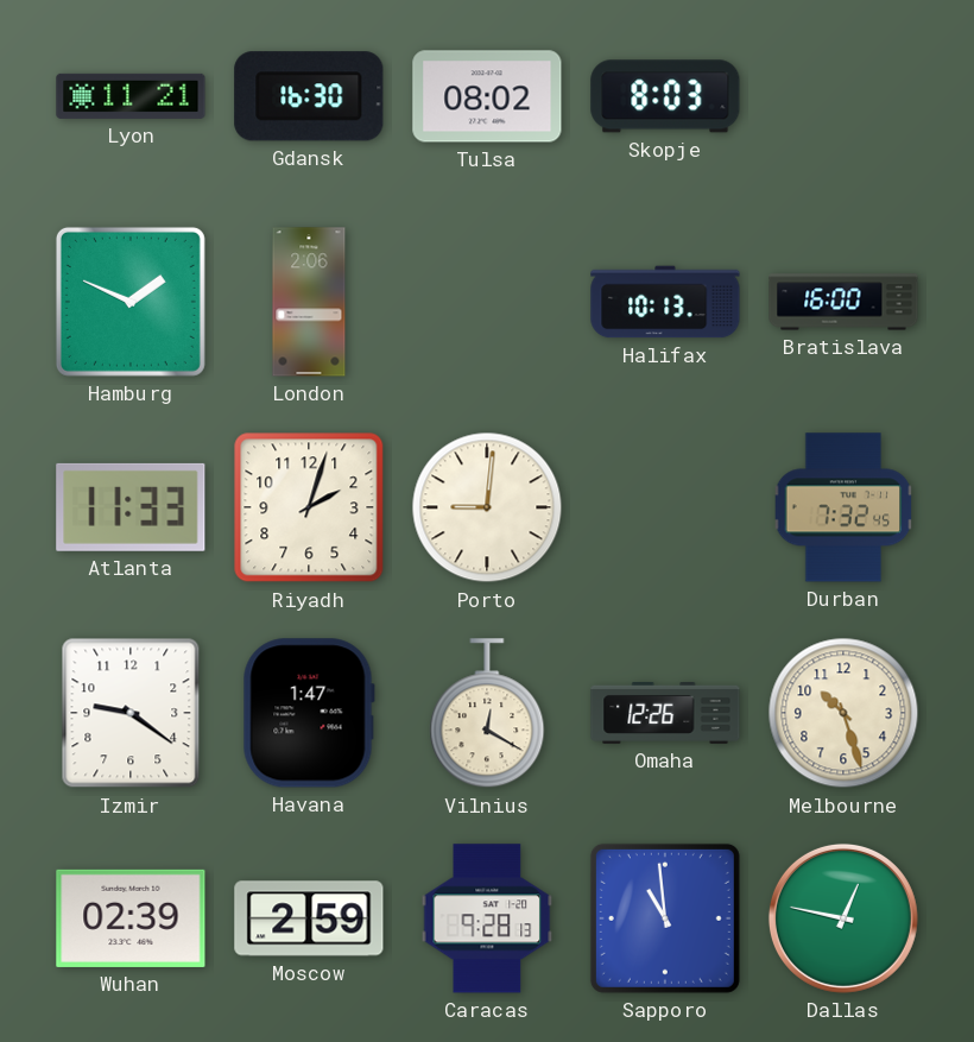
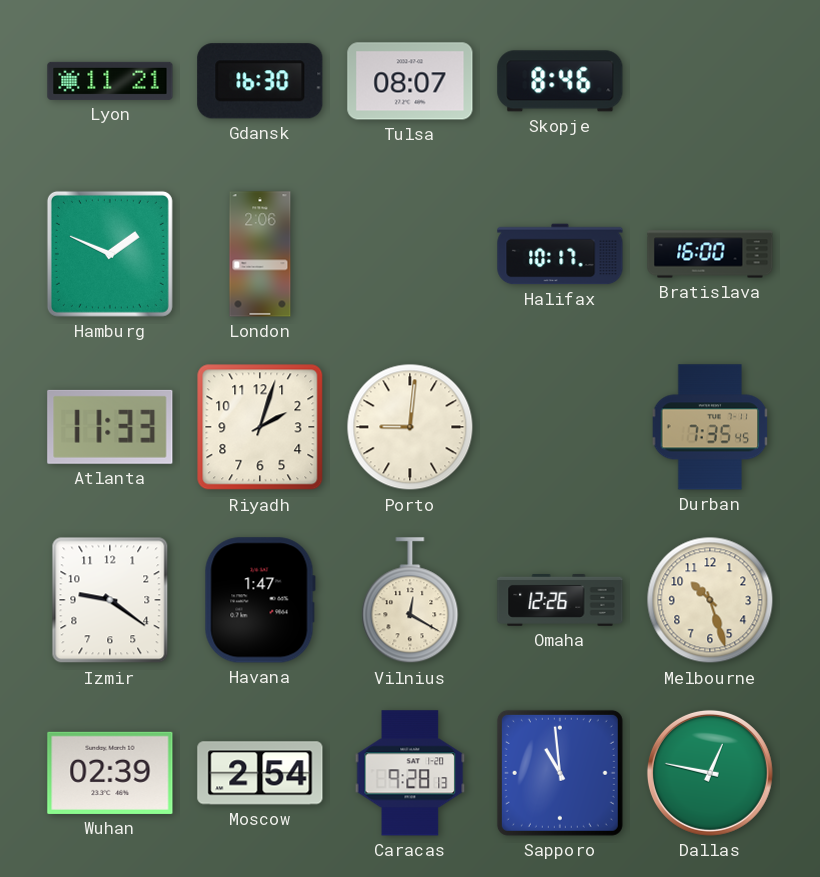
Tulsa: 08:02 -> 08:07 (410, 81)
Skopje: 8:03 -> 8:46 (560, 81)
Halifax: 10:13 -> 10:17 (560, 254)
Durban: 7:32 -> 7:35 (710, 427)
Moscow: 2:59 -> 2:54 (260, 773)
